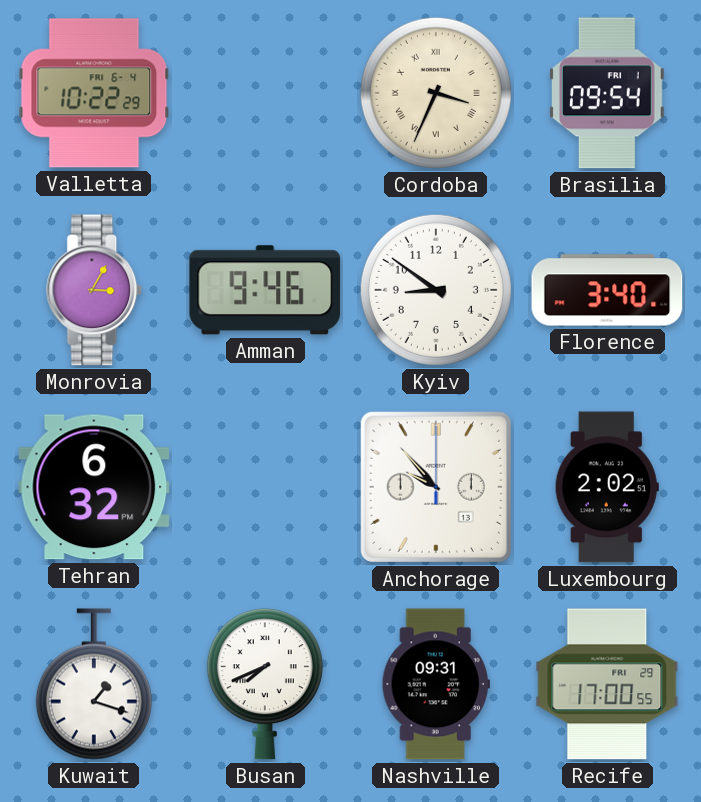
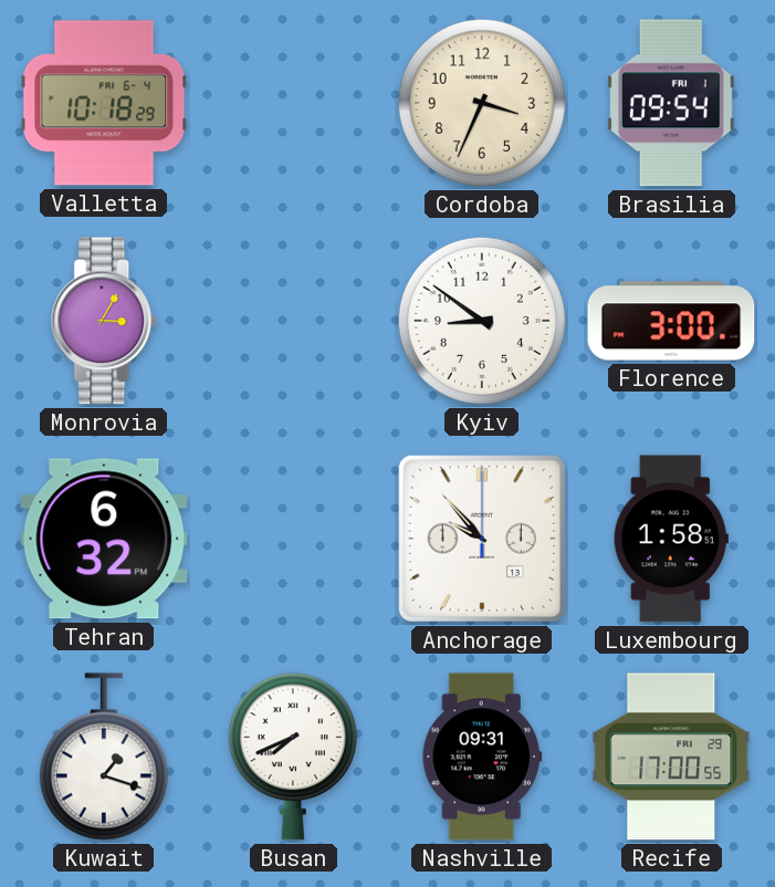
Valletta: 10:22 -> 10:18 (104, 103)
Cordoba numerals: Roman -> Arabic (482, 103)
Amman: 9:46 -> none (265, 290)
Florence: 3:40 -> 3:00 (671, 321)
Luxembourg: 2:02 -> 1:58 (671, 539)
